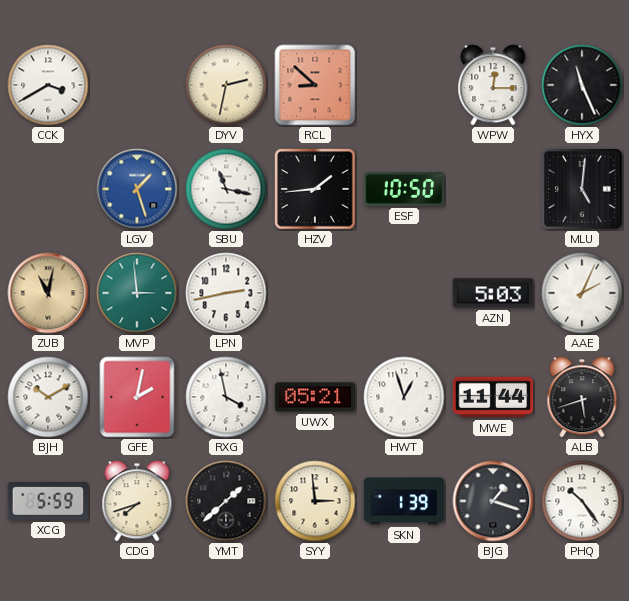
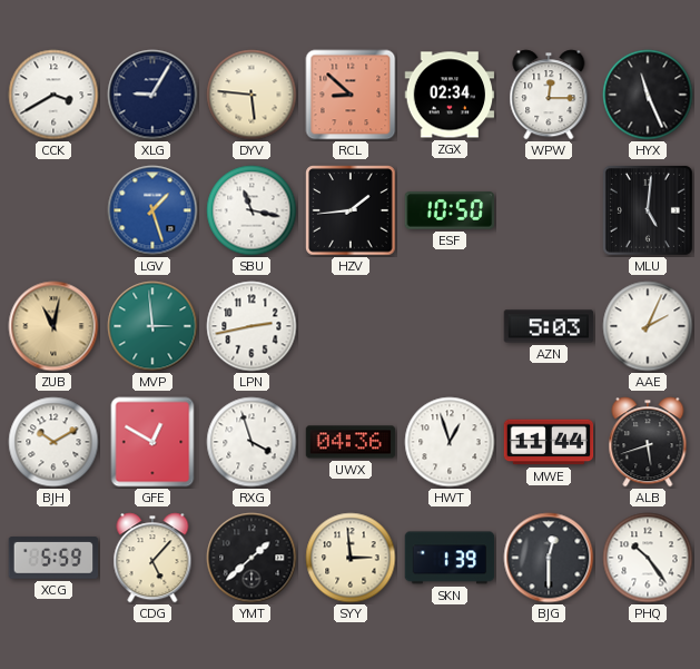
XLG: none -> 9:05 (152, 95)
DYV: 2:32 -> 5:46 (252, 95)
ZGX: none -> 02:34 (450, 95)
GFE: 2:02 -> 12:50 (152, 442)
RXG: 3:58 -> 3:57 (252, 442)
UWX: 05:21 -> 04:36 (351, 442)
CDG: 7:42 -> 5:07 (152, 558)
BJG: 1:18 -> 12:30 (549, 558)
